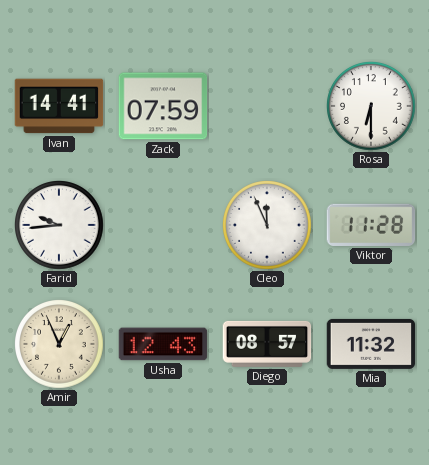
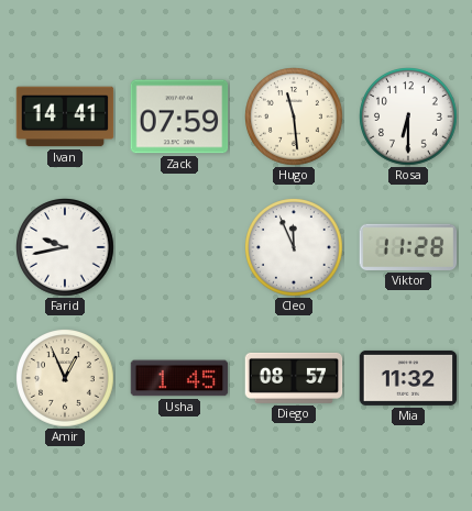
Hugo: none -> 11:29 (295, 118)
Farid: 9:44 -> 9:43 (66, 248)
Usha: 12:43 -> 1:45 (179, 378)
